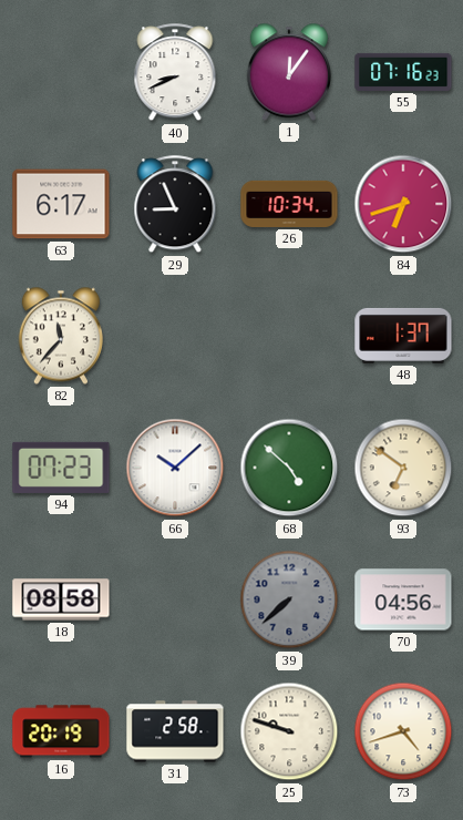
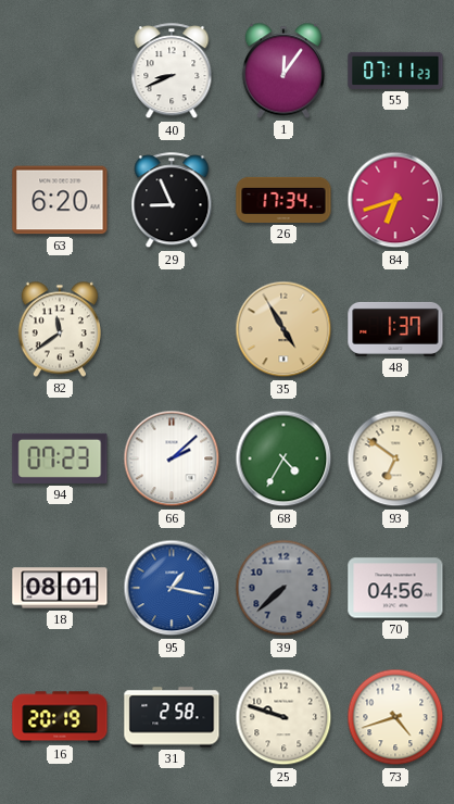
55: 07:16 -> 07:11 (395, 71)
63: 6:17 -> 6:20 (60, 200)
26: 10:34 -> 17:34 (283, 200)
82: 11:37 -> 11:39 (59, 329)
35: none -> 4:55 (283, 329)
66: 10:08 -> 2:08 (172, 458)
68: 4:52 -> 4:35 (283, 458)
18: 08:58 -> 08:01 (60, 588)
95: none -> 1:17 (172, 588)
